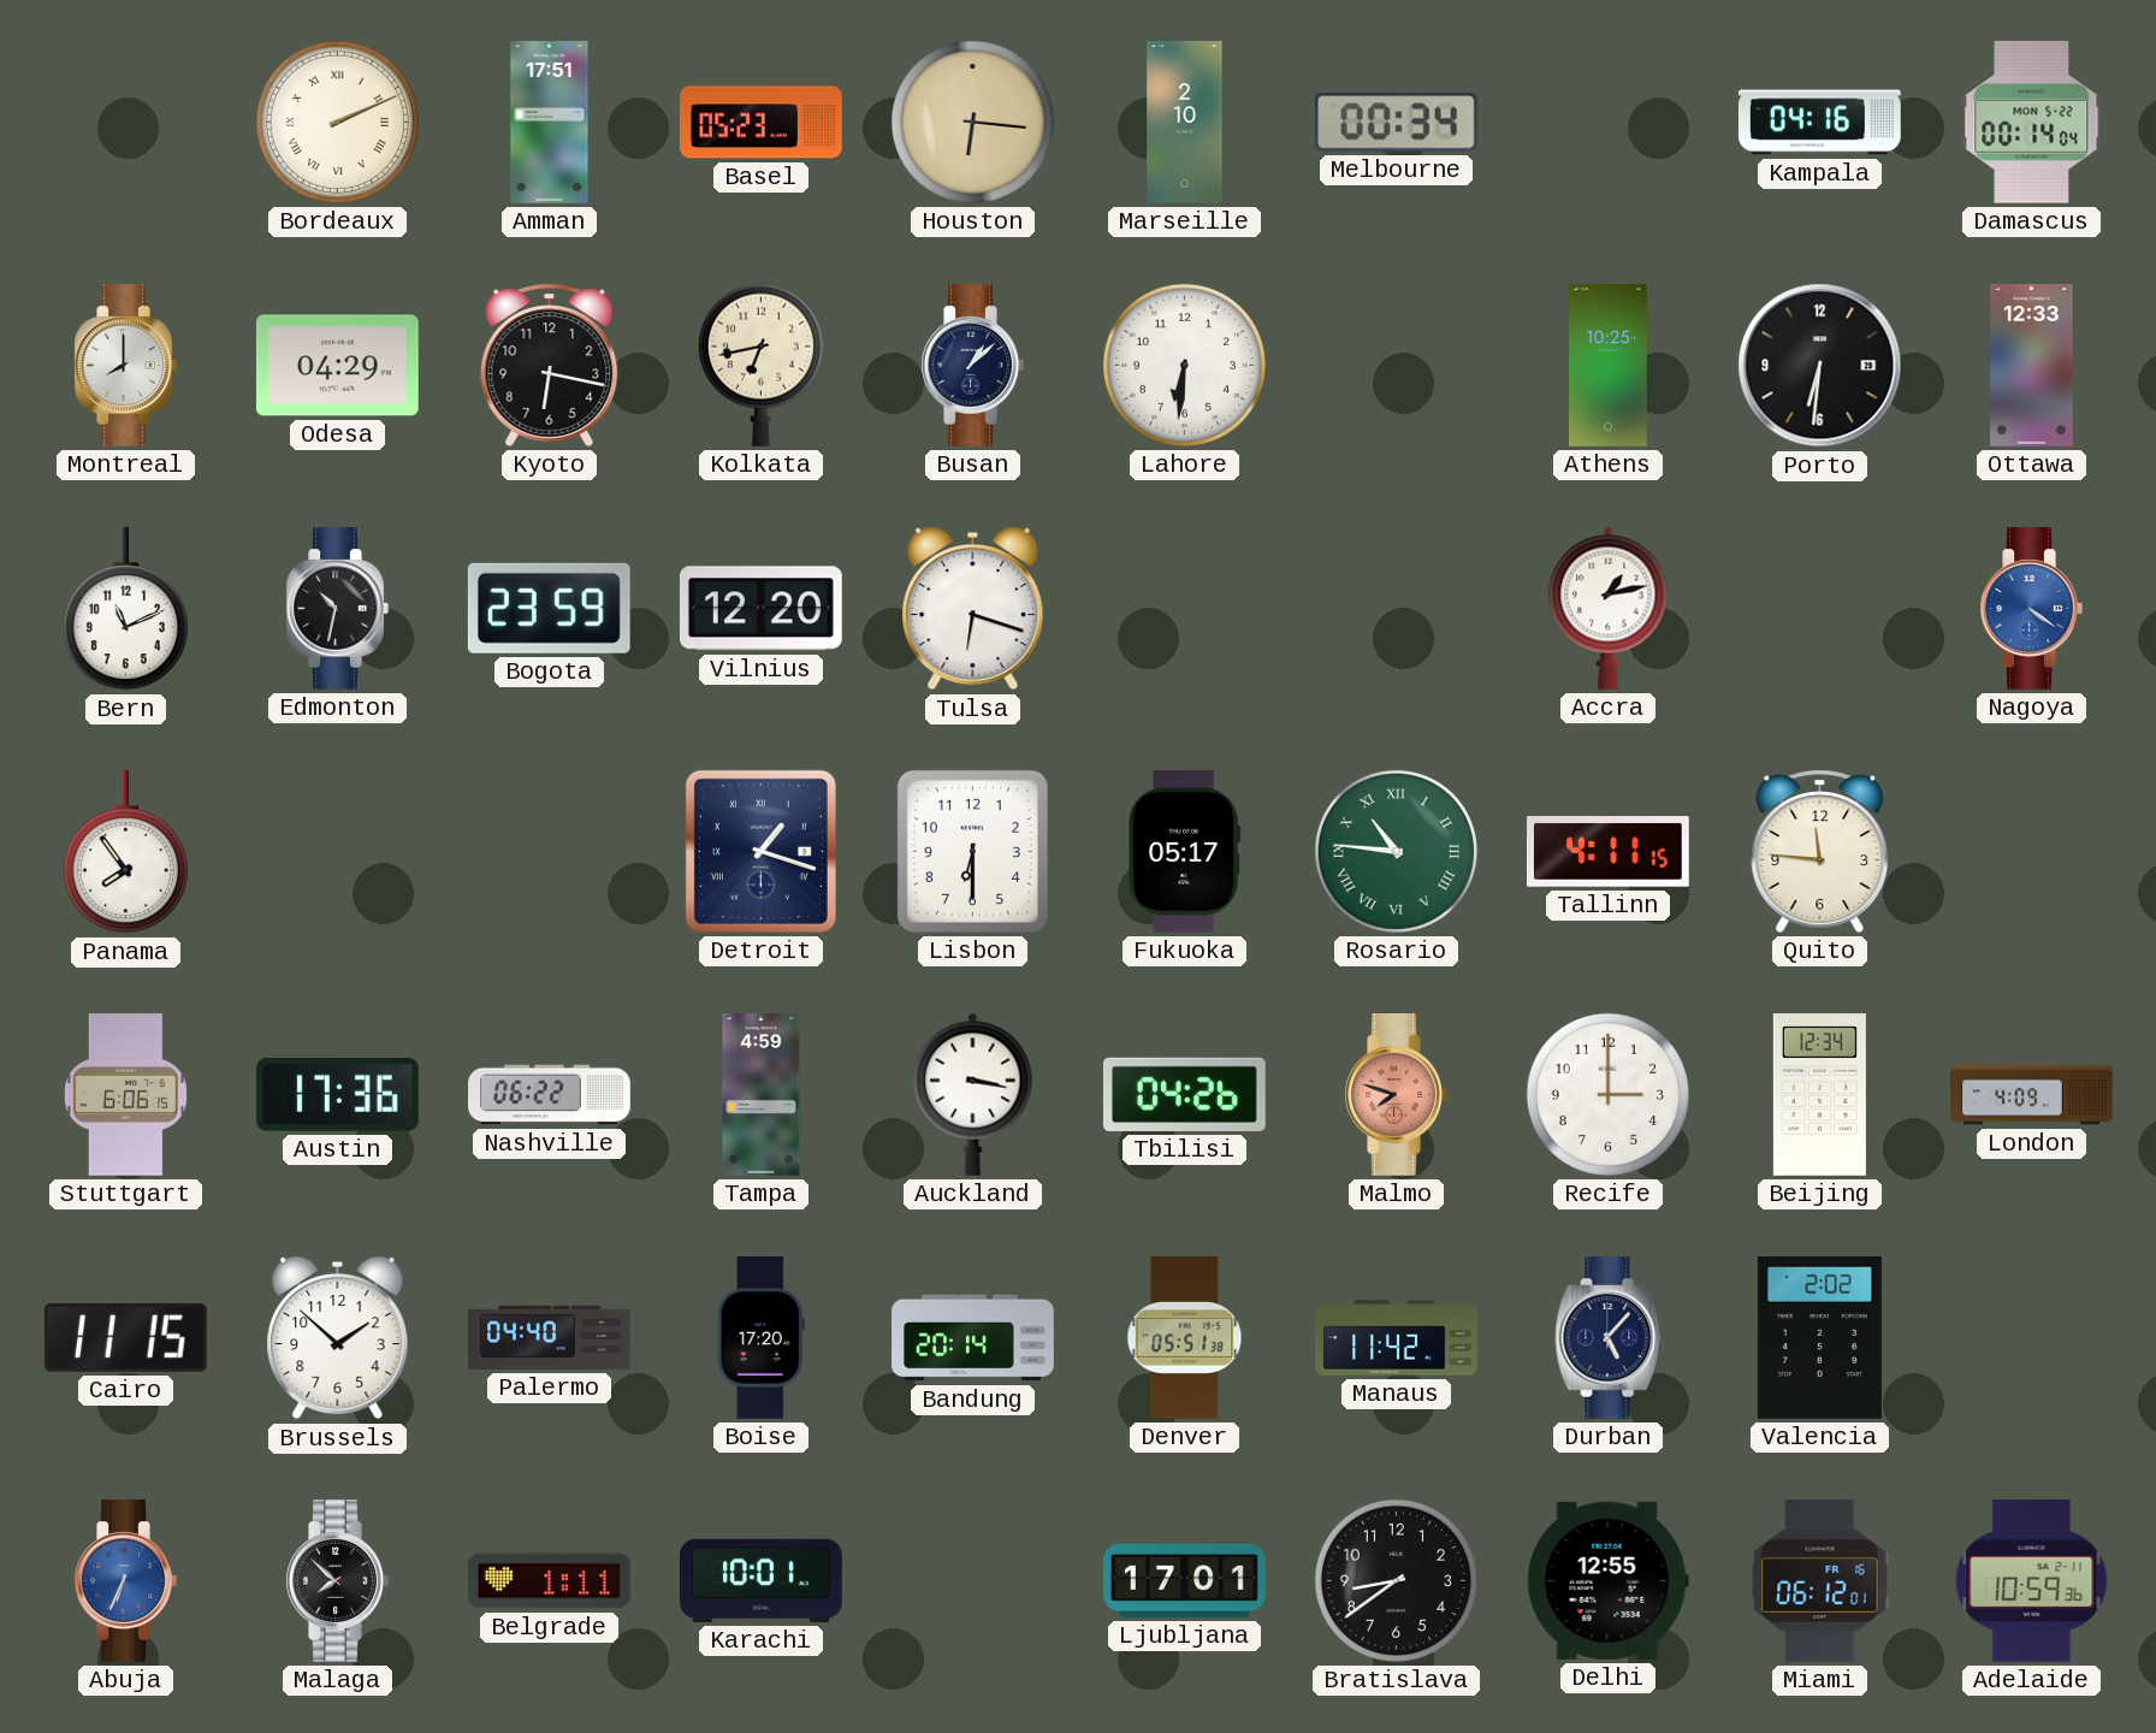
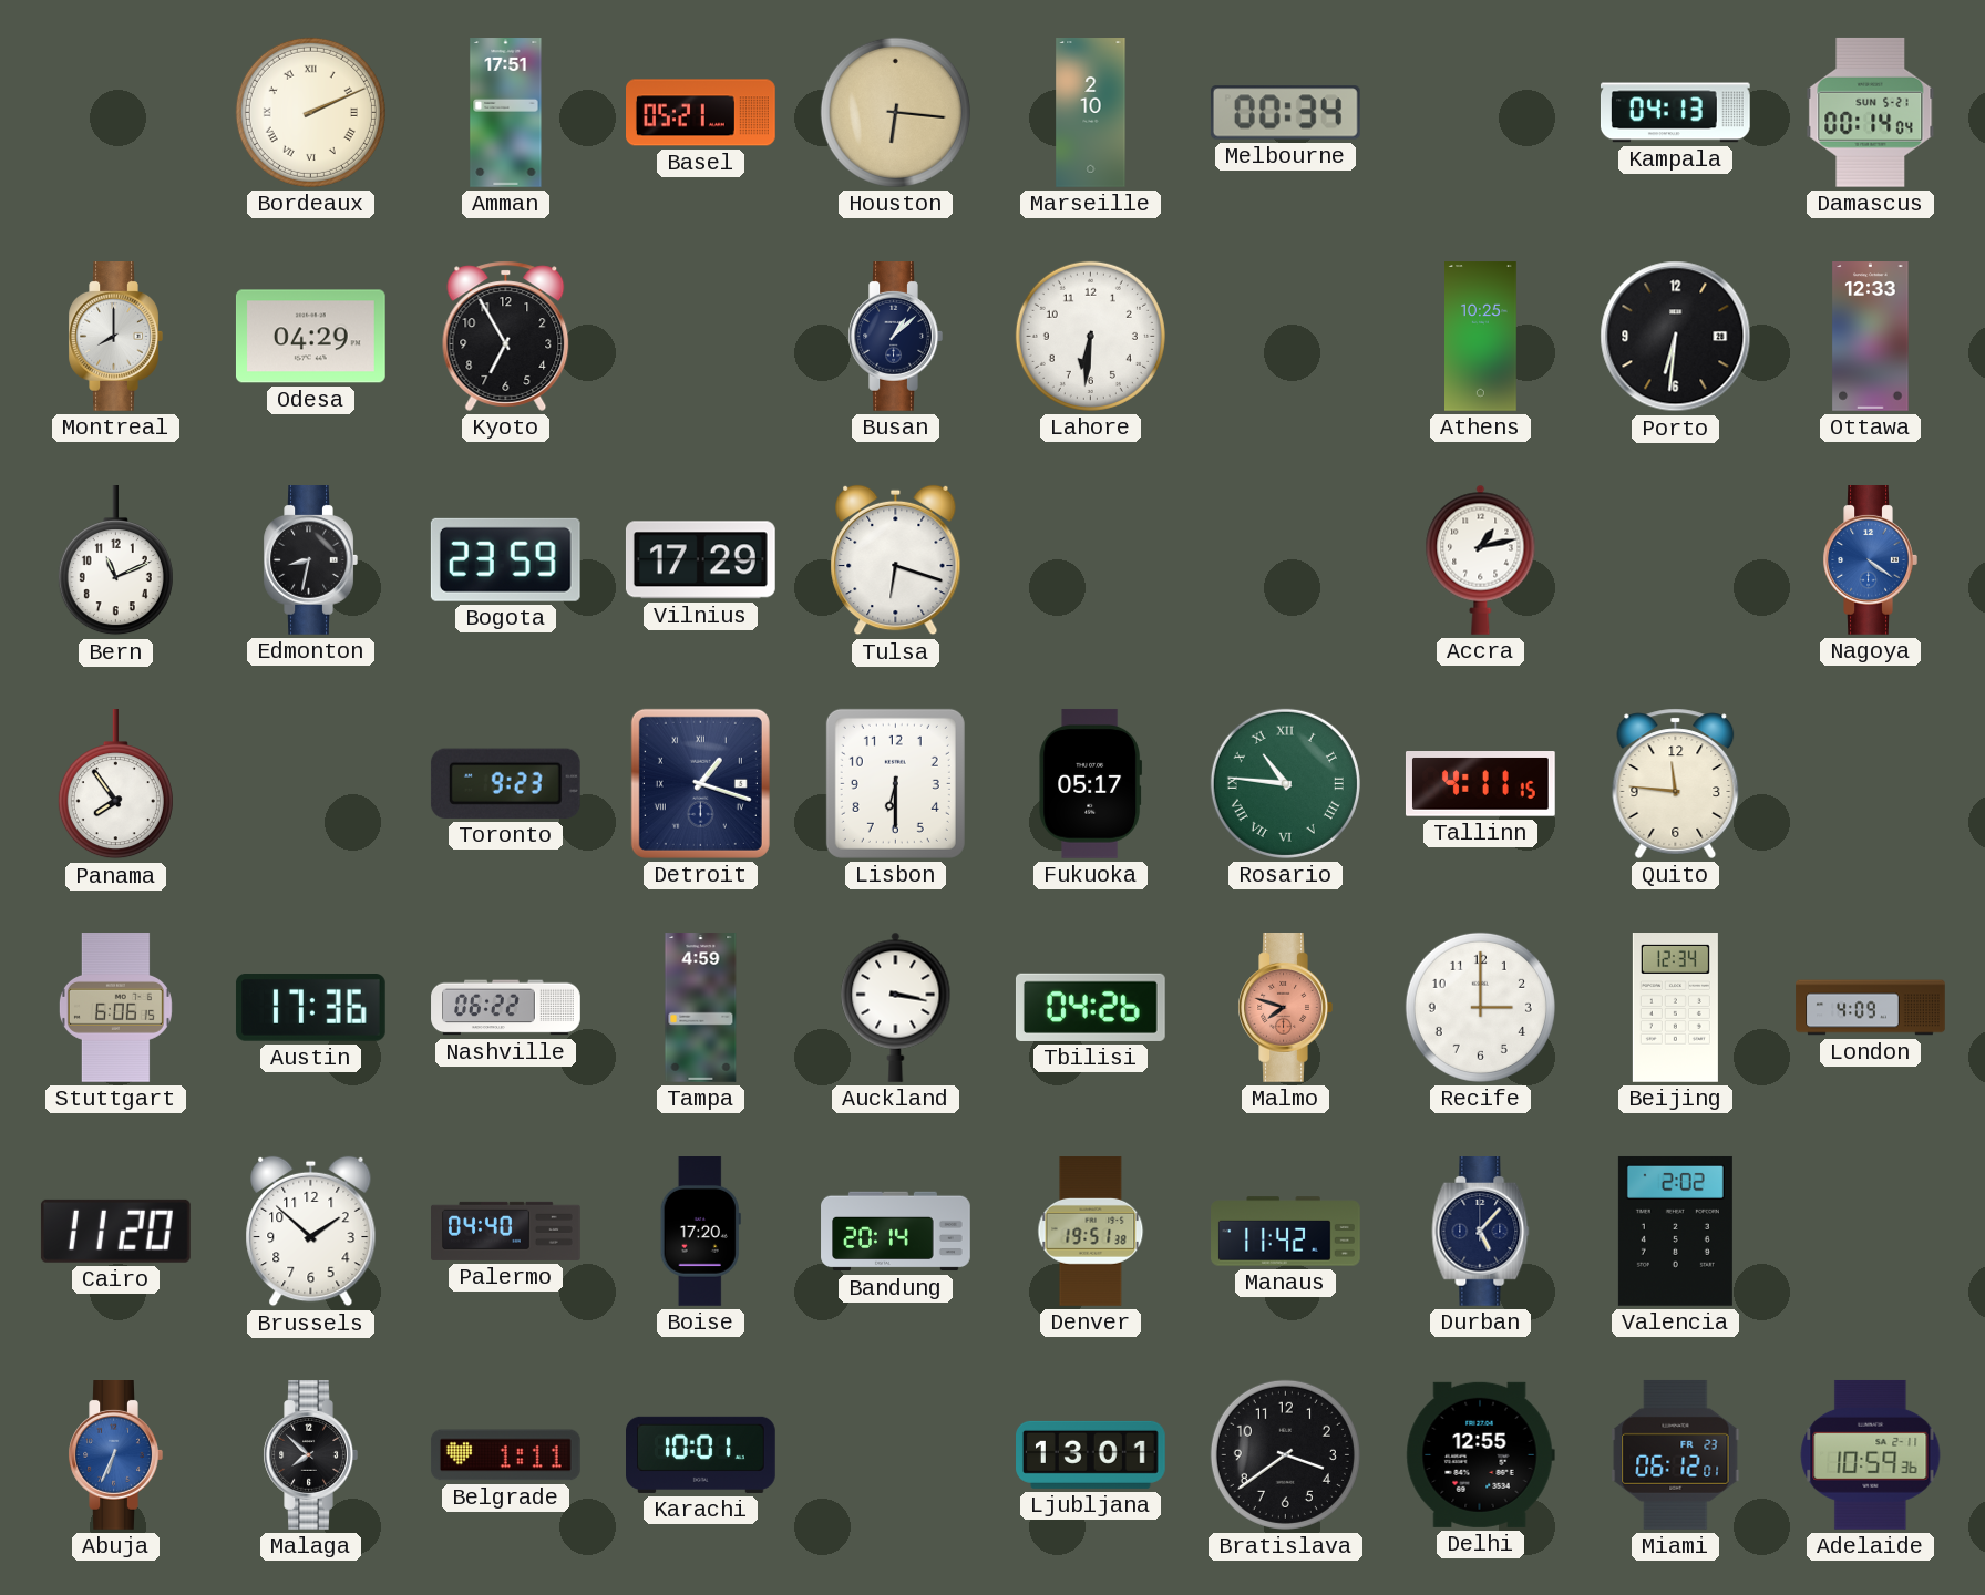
Basel: 05:23 -> 05:21 (701, 113)
Kampala: 04:16 -> 04:13 (1676, 113)
Damascus date: MON 5-22 -> SUN 5-21 (1871, 112)
Kyoto: 6:17 -> 6:55 (506, 336)
Kolkata: 6:43 -> none (760, 365)
Edmonton: 10:32 -> 8:32 (310, 560)
Vilnius: 12:20 -> 17:29 (700, 560)
Toronto: none -> 9:23 (505, 783)
Cairo: 11:15 -> 11:20 (115, 1231)
Denver: 05:51 -> 19:51 (1091, 1232)
Ljubljana: 17:01 -> 13:01 (1091, 1454)
Bratislava: 8:39 -> 3:39 (1285, 1454)
Miami date: FR 16 -> FR 23 (1676, 1454)
